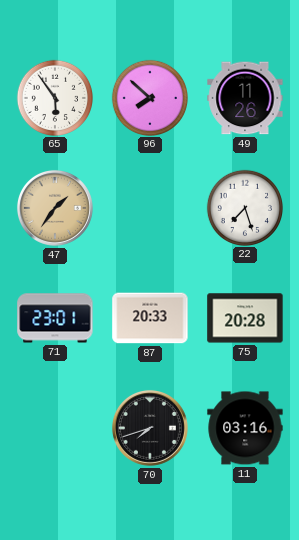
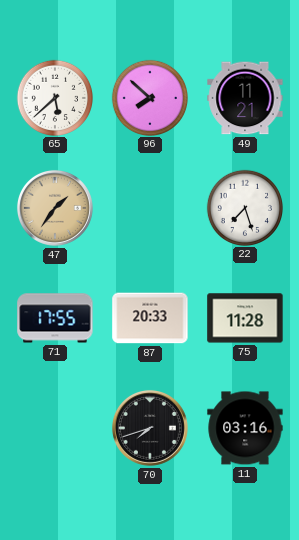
65: 5:54 -> 5:38 (54, 97)
49: 11:26 -> 11:21 (245, 98)
71: 23:01 -> 17:55 (55, 318)
75: 20:28 -> 11:28 (245, 318)
